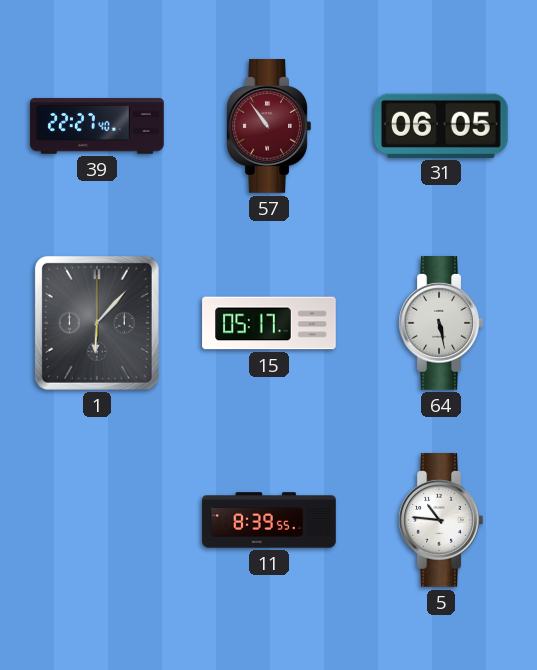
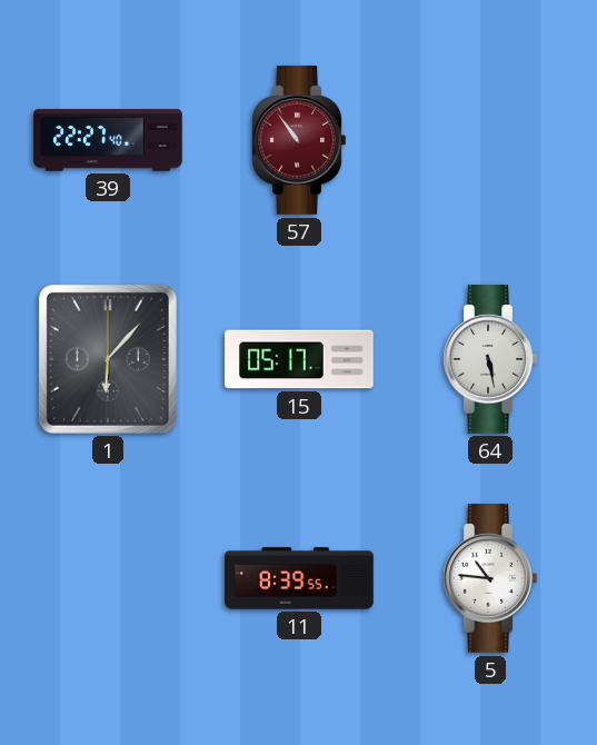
31: 06:05 -> none (442, 125)
